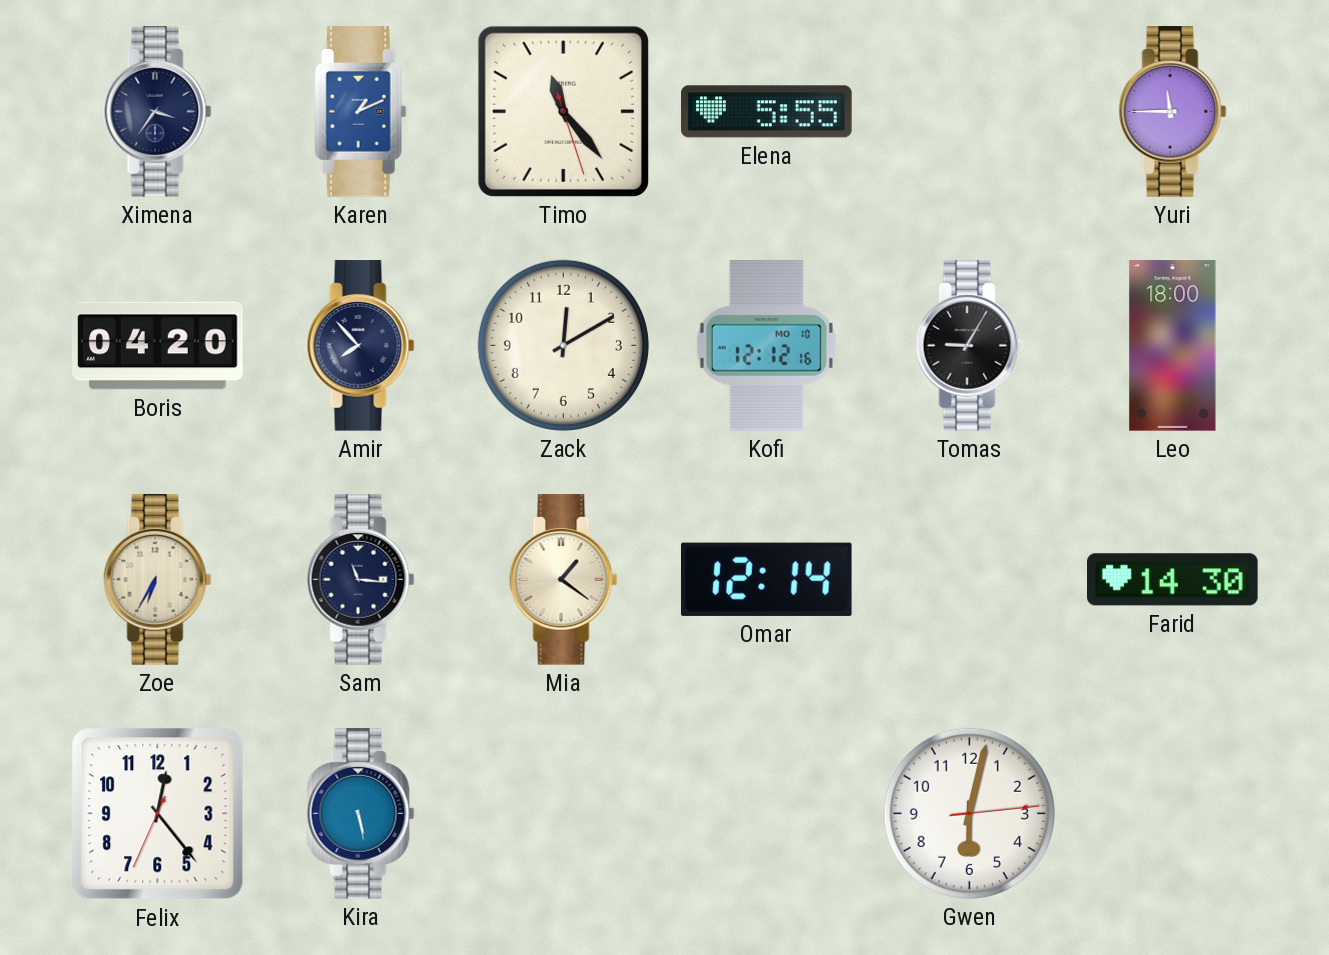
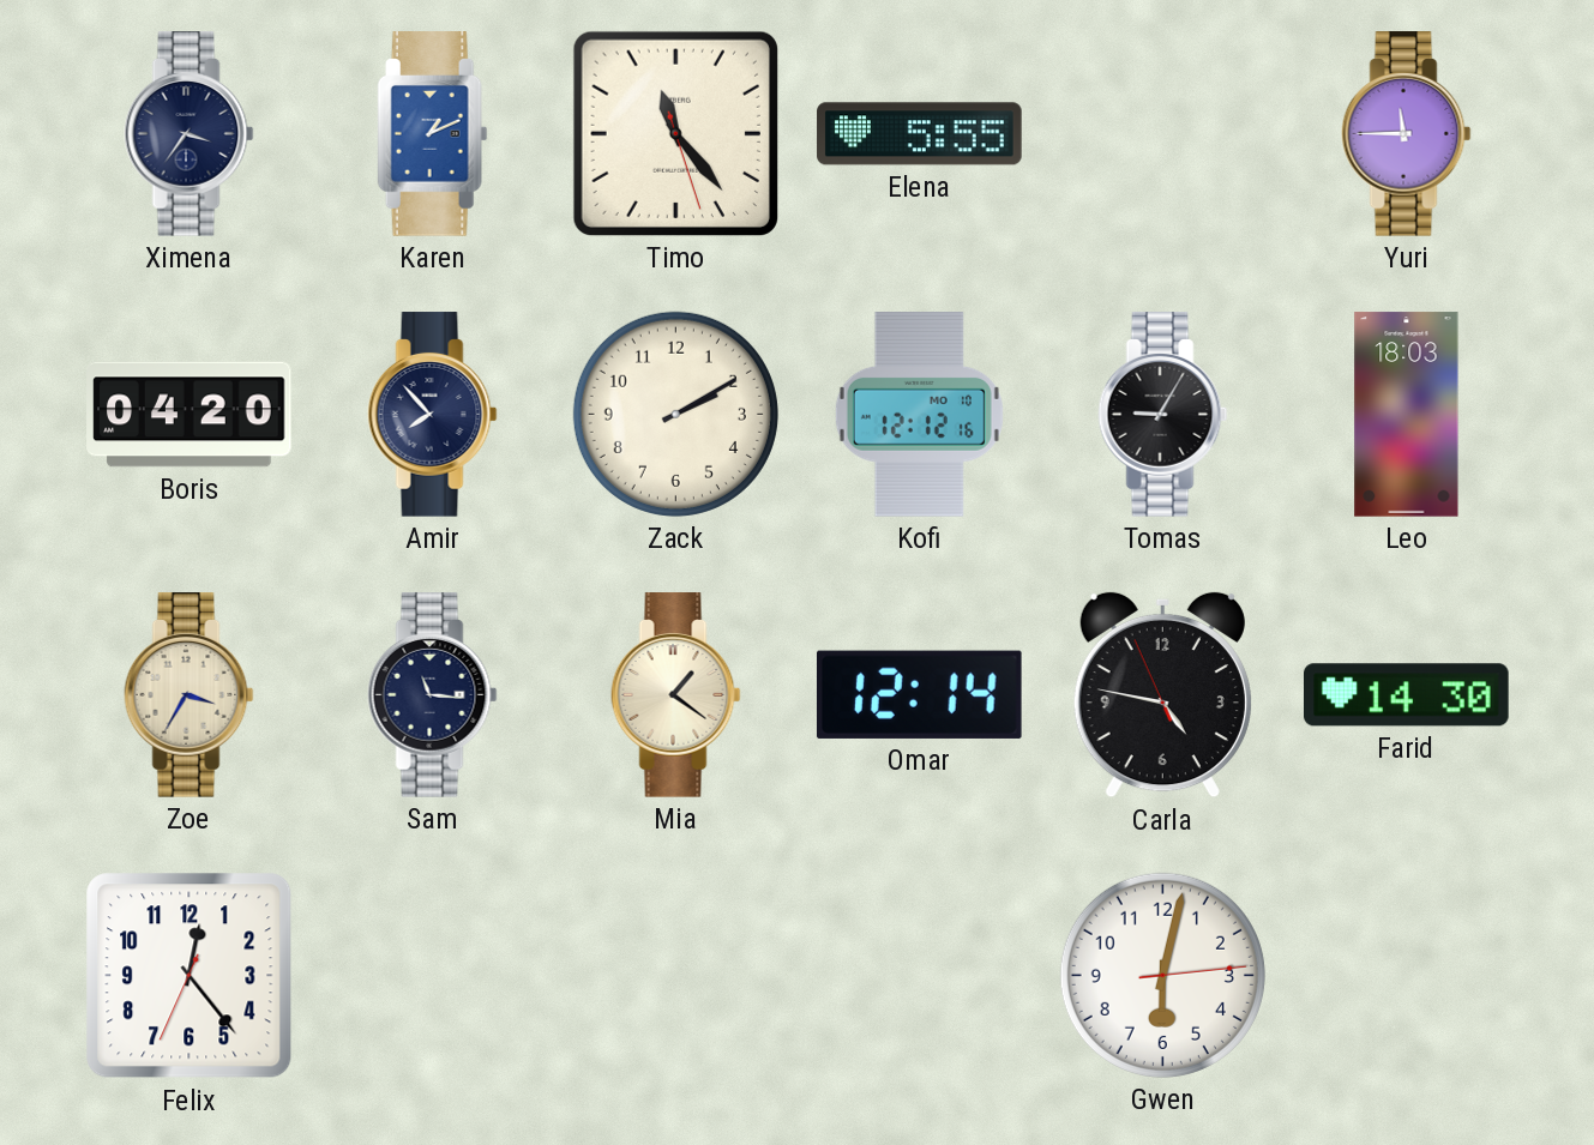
Zack: 12:10 -> 2:10 (675, 414)
Leo: 18:00 -> 18:03 (1407, 415)
Zoe: 6:35 -> 3:35 (190, 695)
Carla: none -> 4:46 (1162, 695)
Kira: 5:28 -> none (361, 814)
